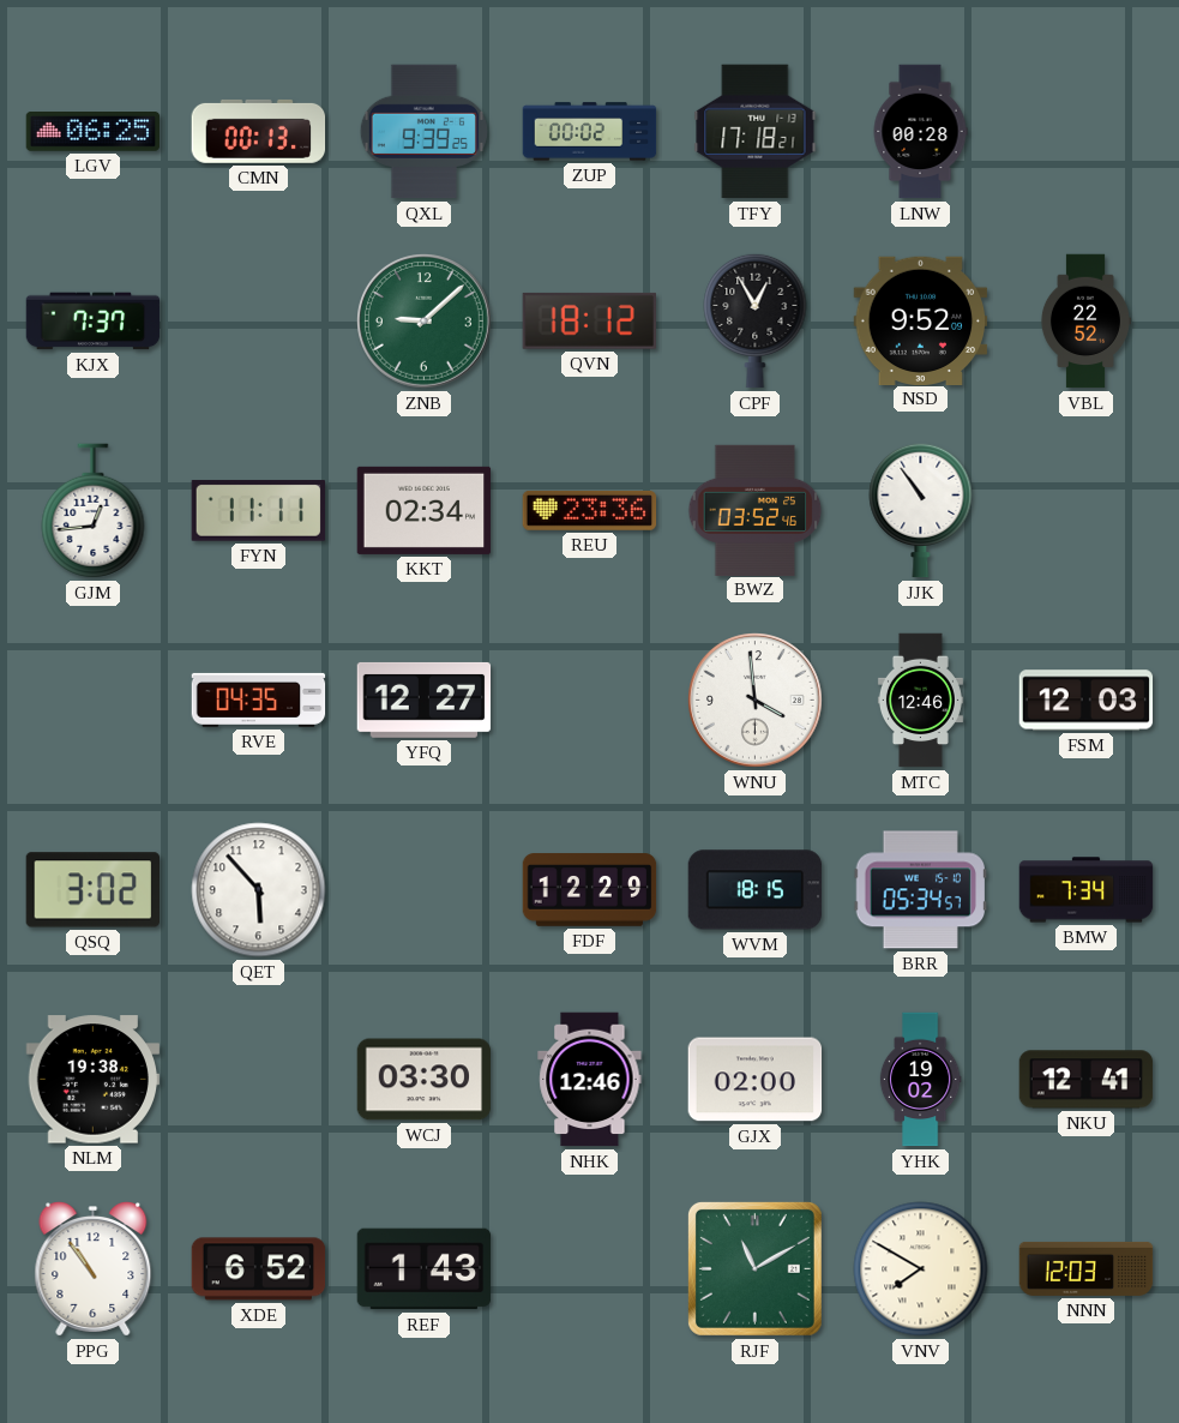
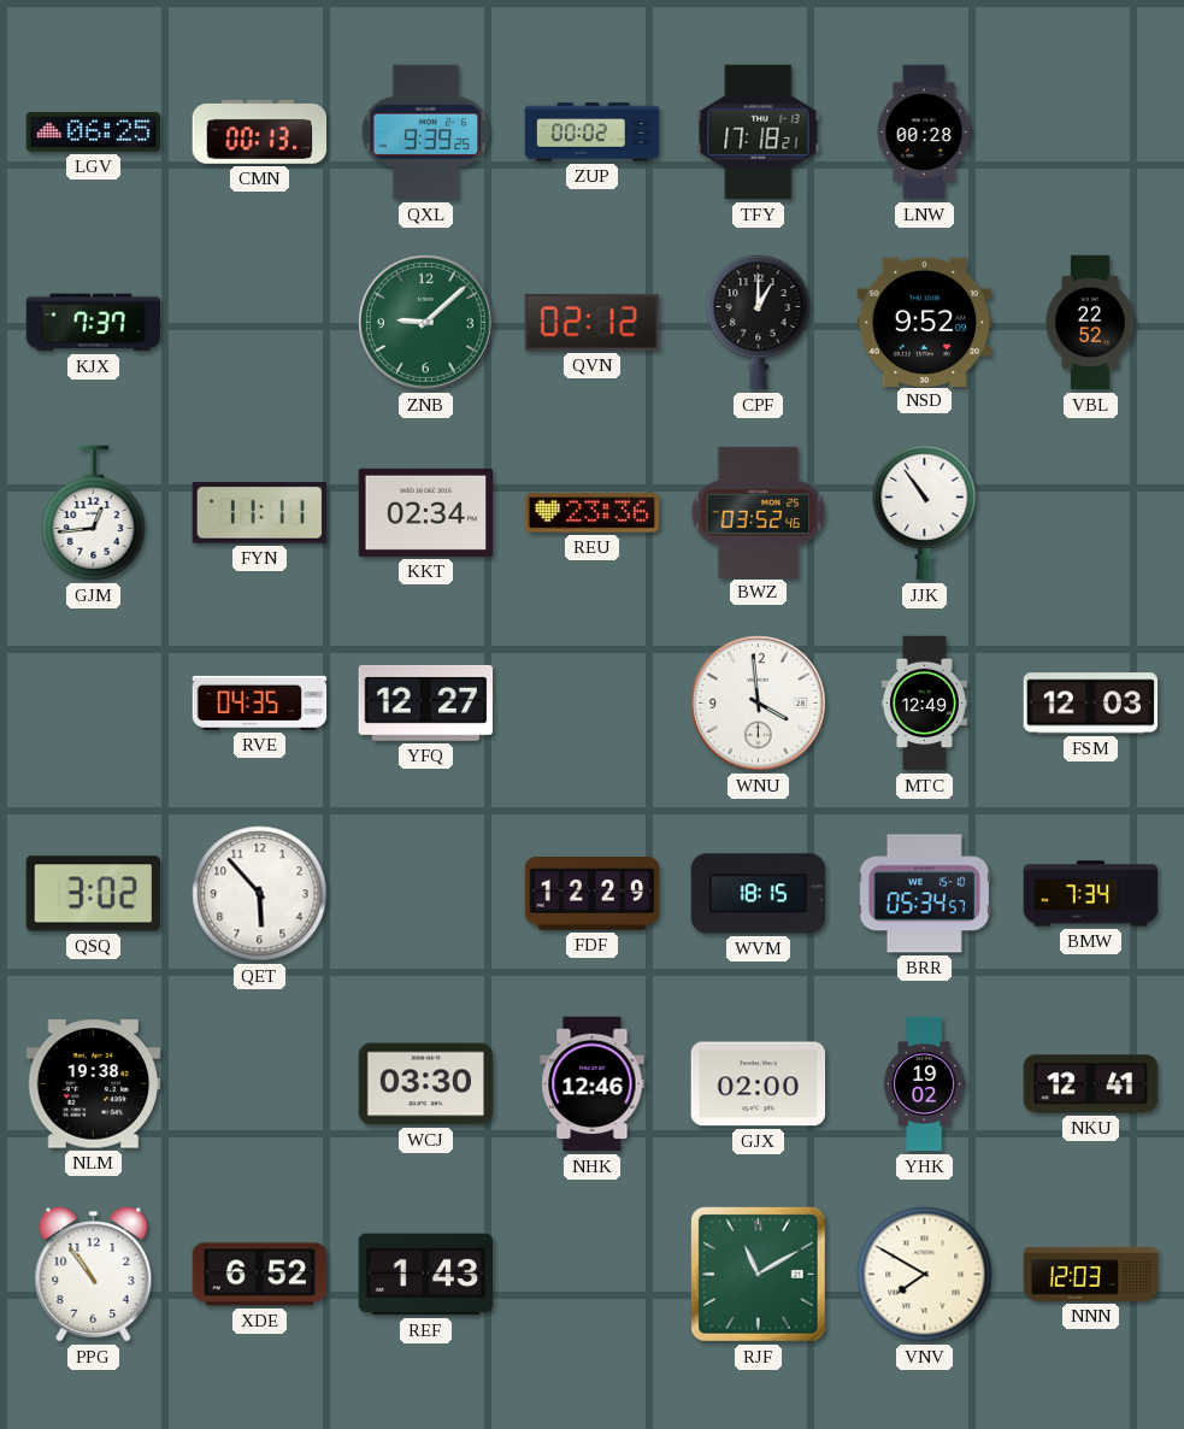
QVN: 18:12 -> 02:12 (591, 322)
CPF: 12:55 -> 1:00 (759, 322)
MTC: 12:46 -> 12:49 (924, 704)
